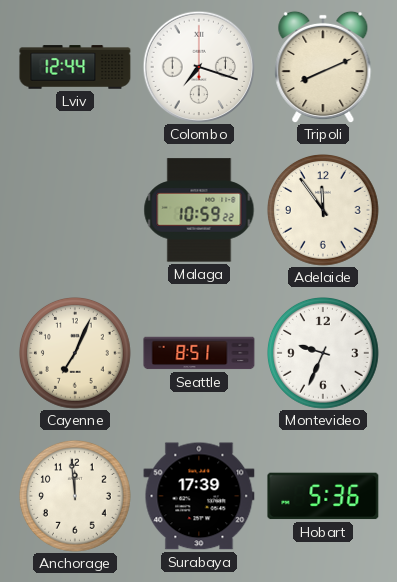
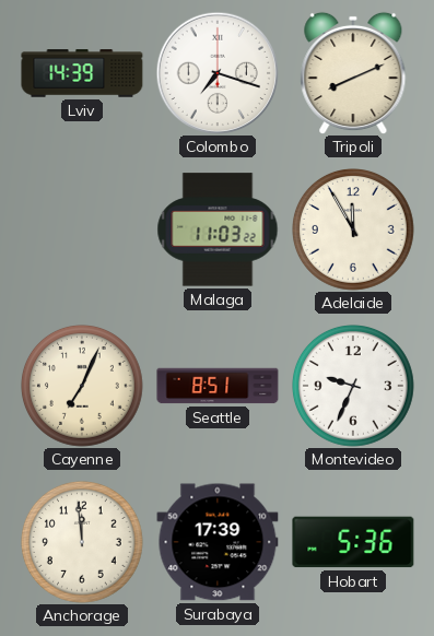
Lviv: 12:44 -> 14:39 (82, 73)
Malaga: 10:59 -> 11:03 (218, 229)
Adelaide: 11:54 -> 11:55 (354, 231)
